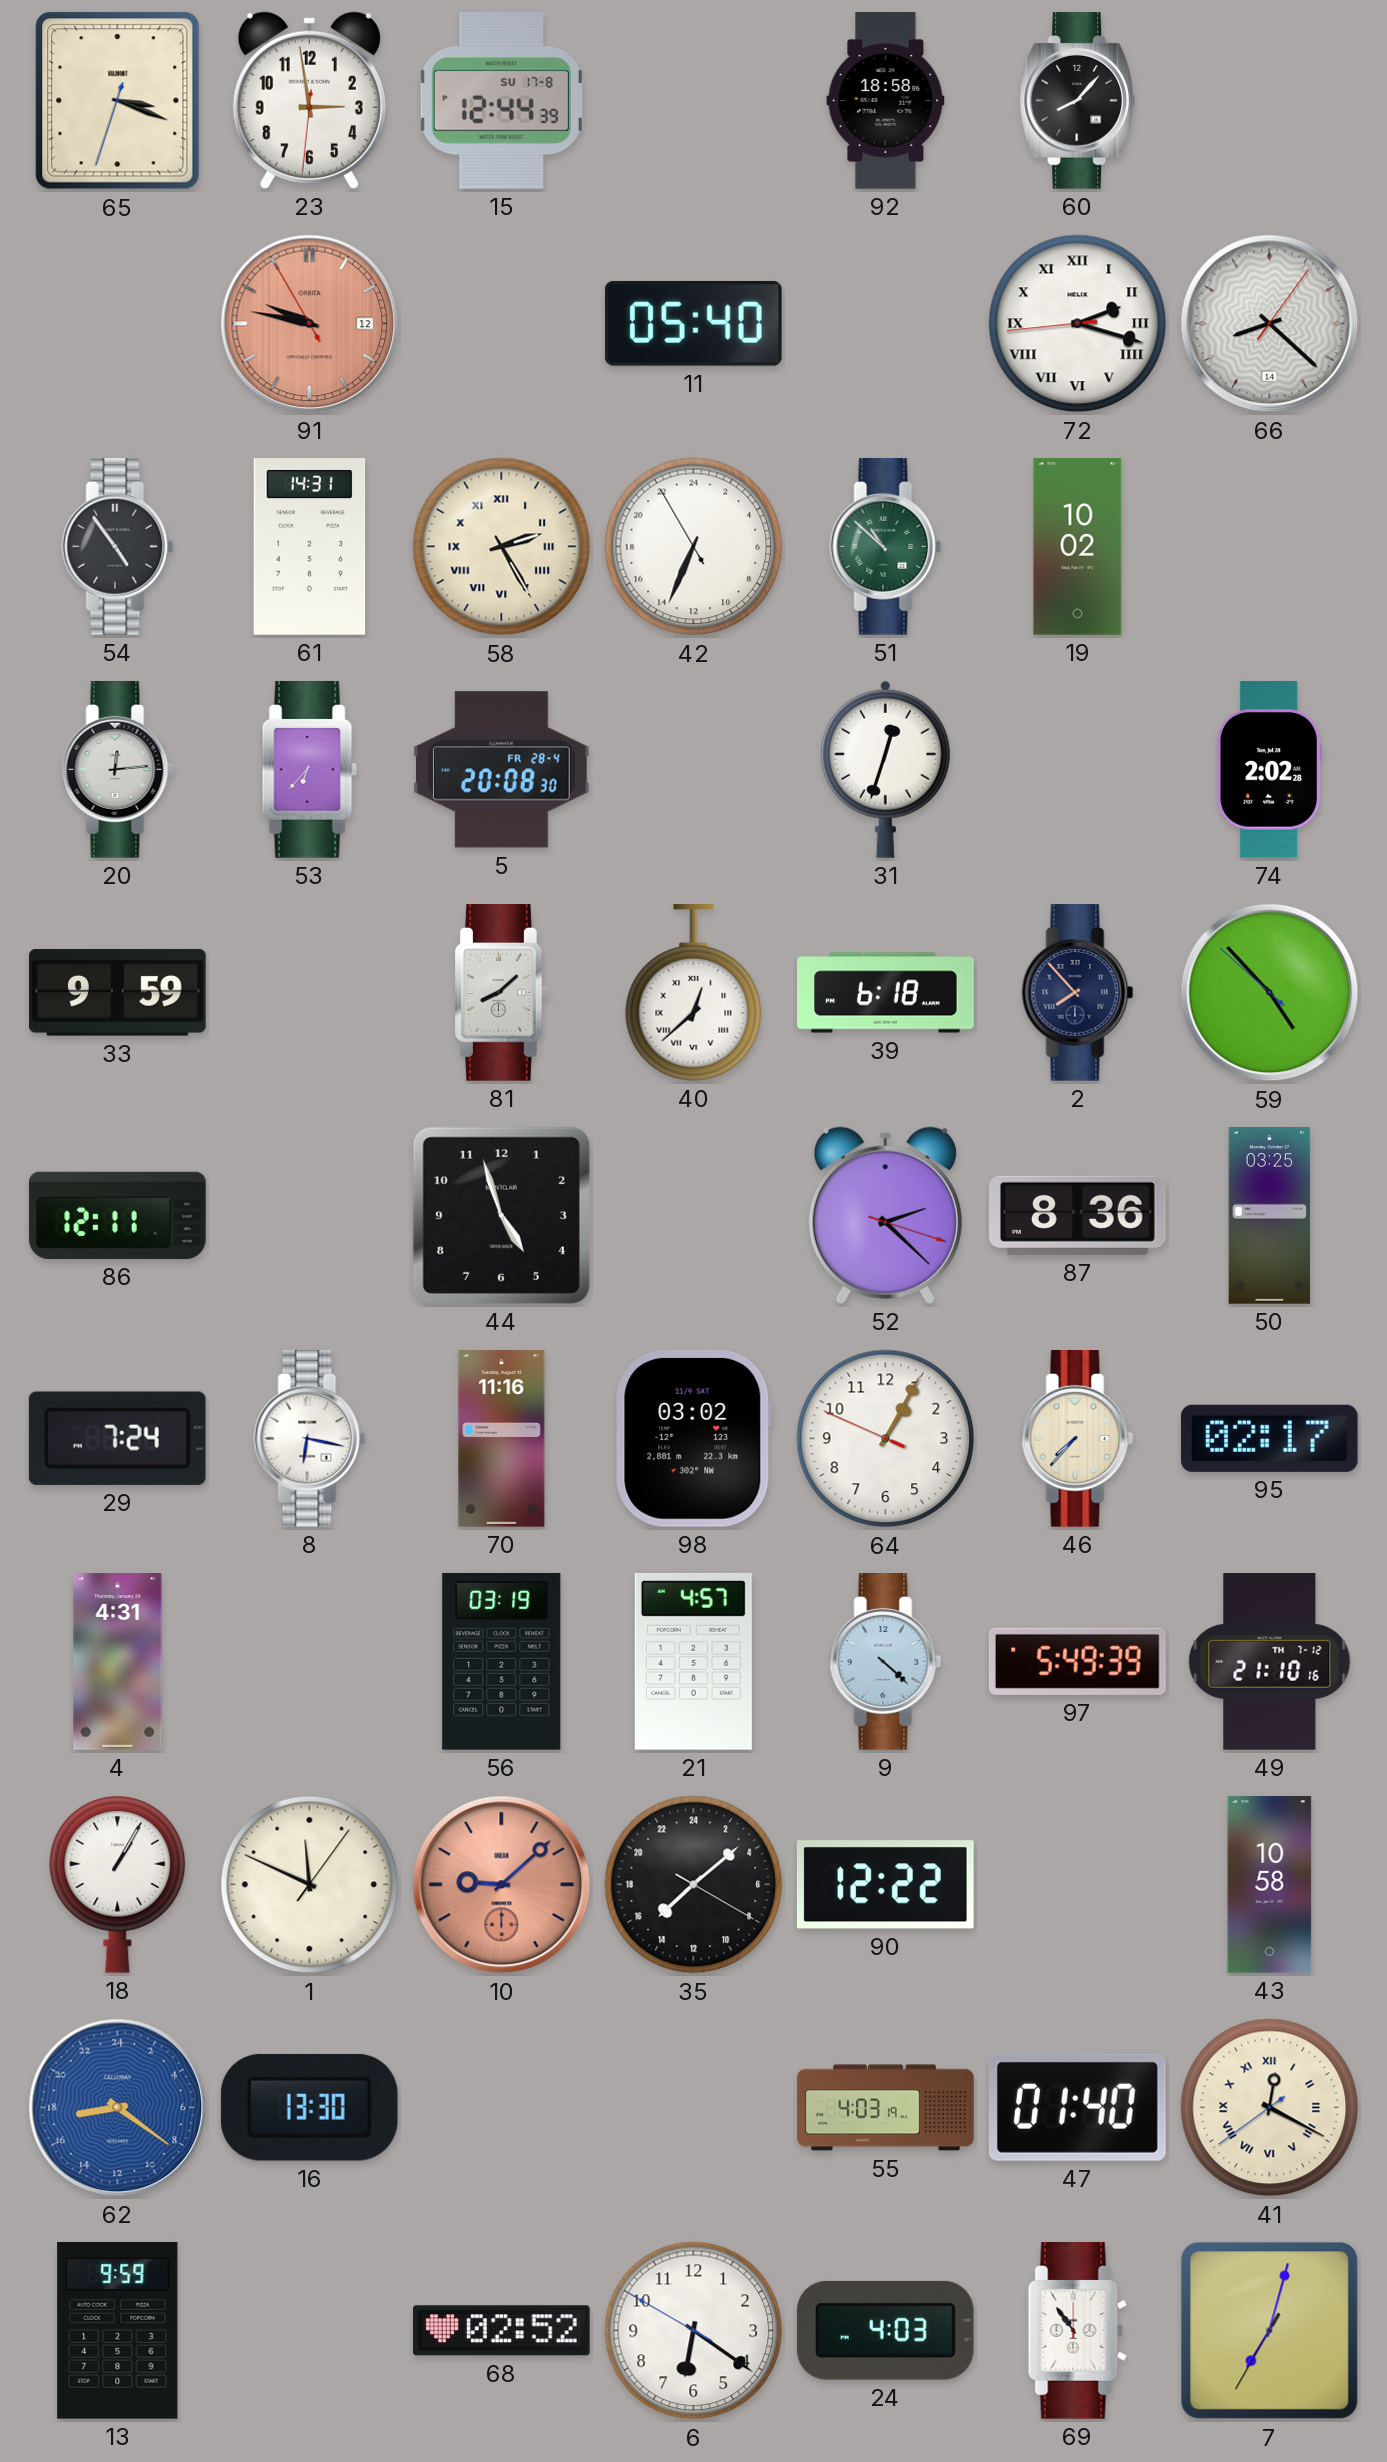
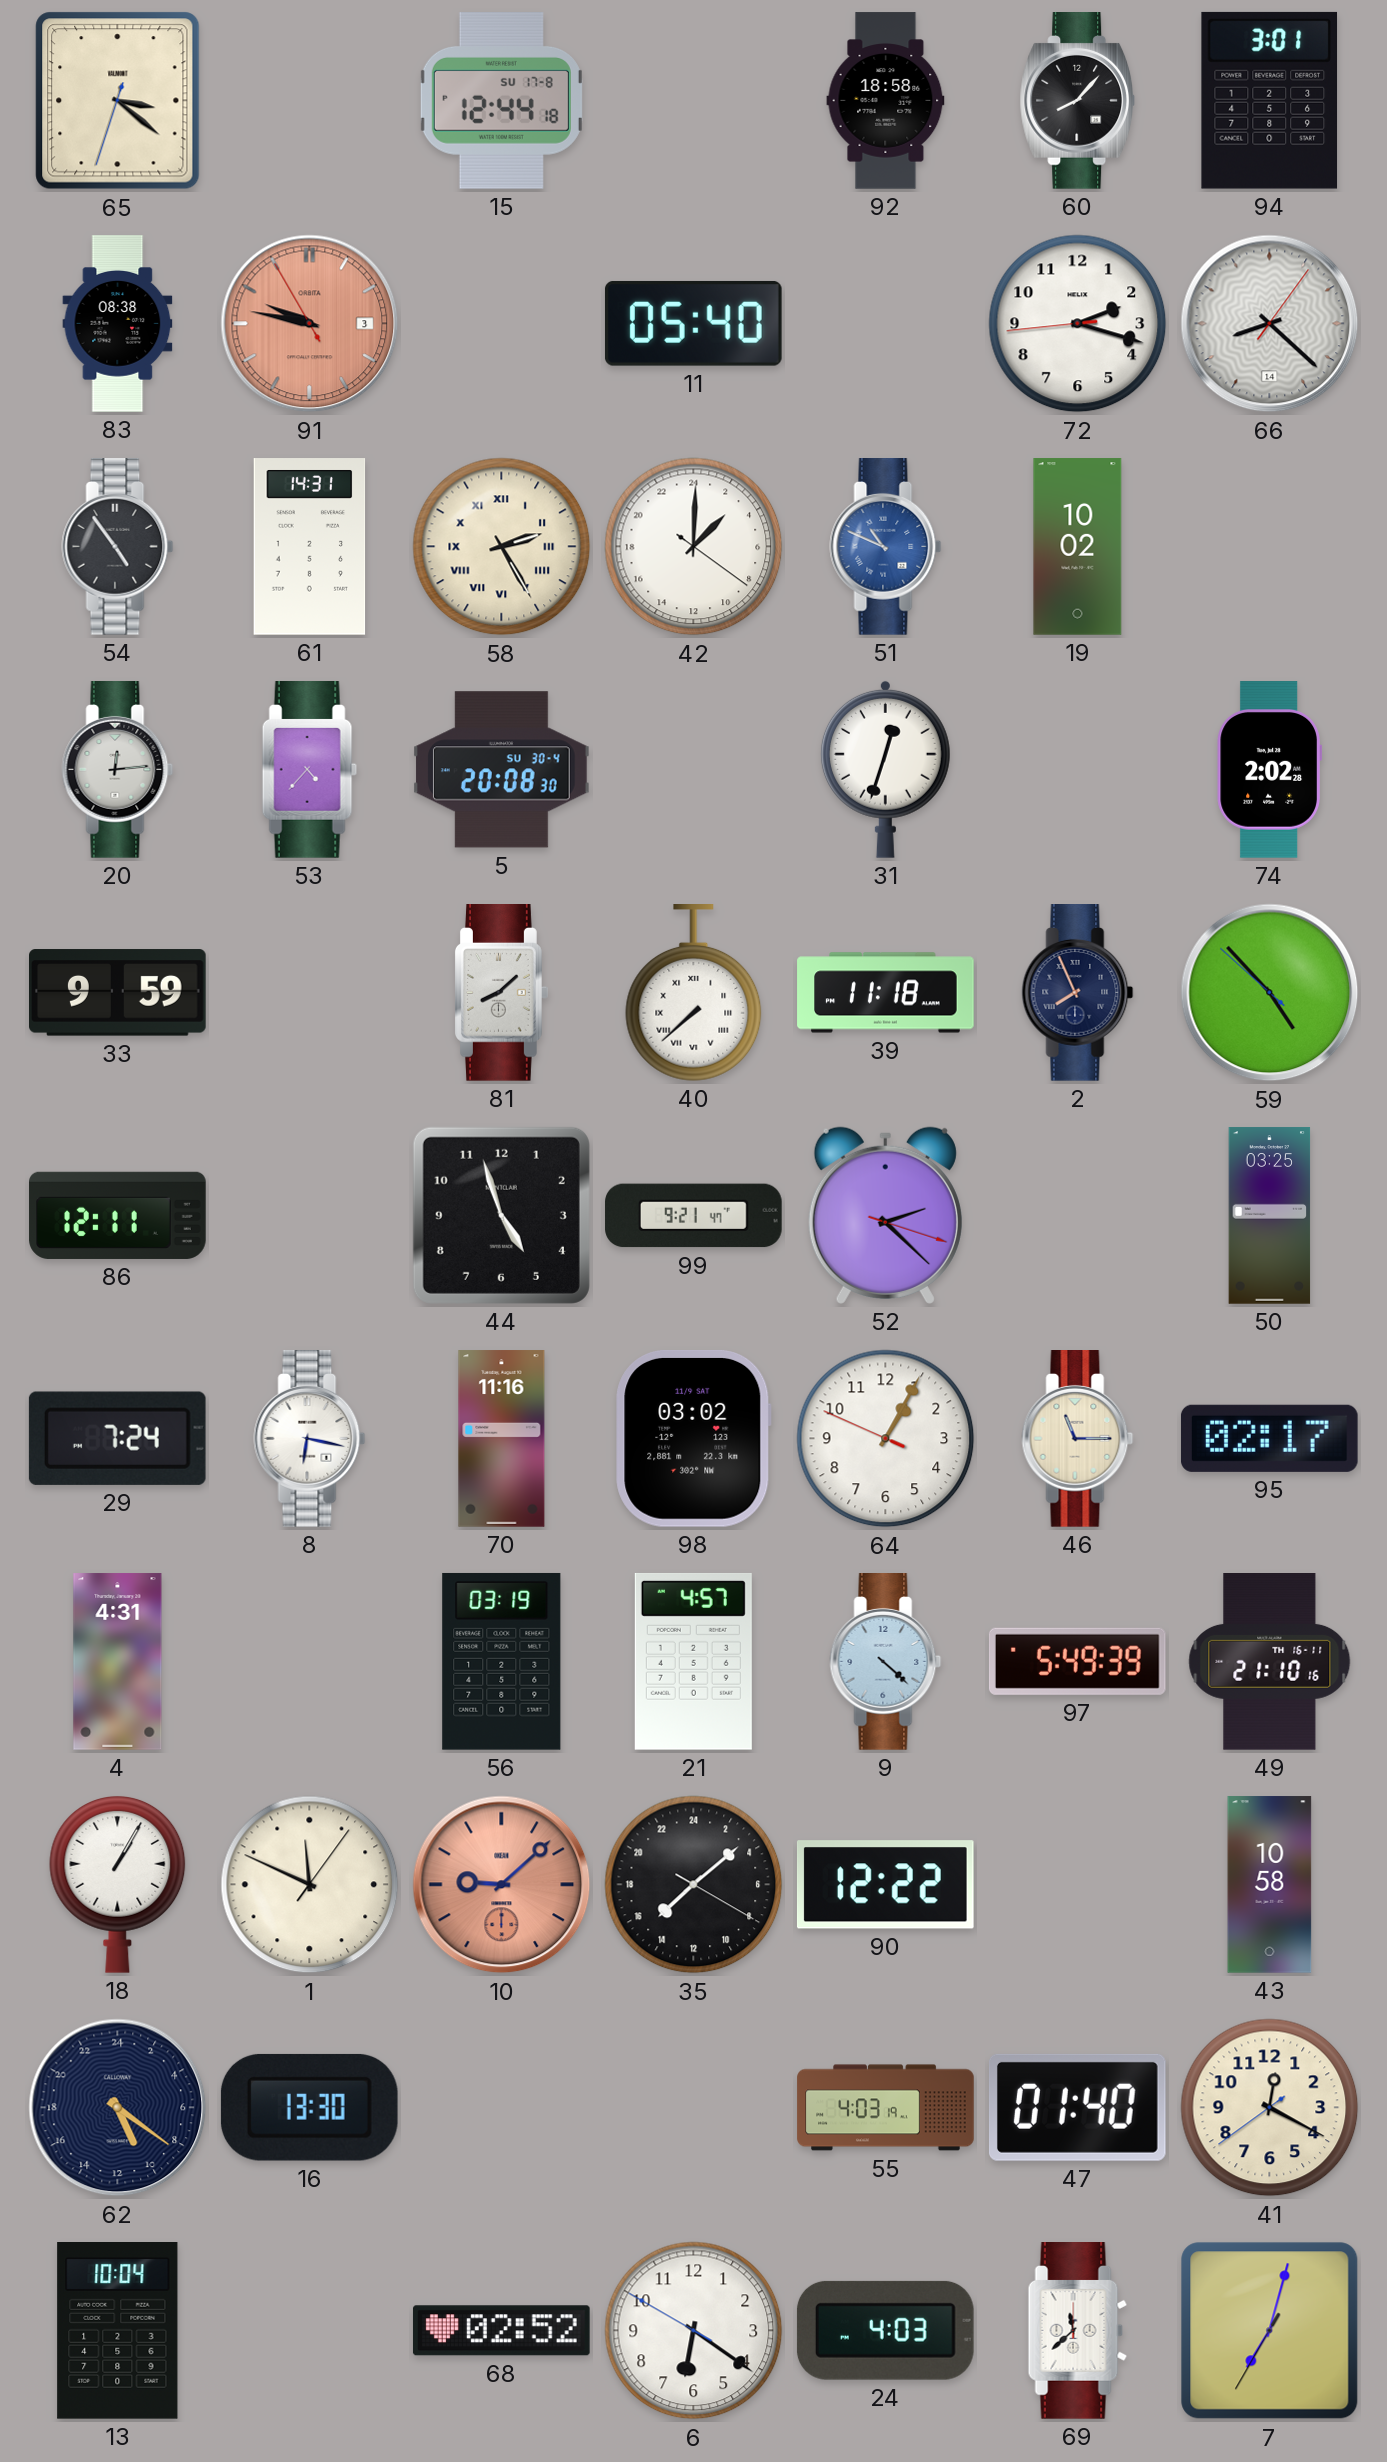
65: 3:18 -> 3:21 (118, 101)
23: 2:58 -> none (309, 100)
15: 12:44:39 -> 12:44:18 (501, 101)
94: none -> 3:01 (1270, 100)
83: none -> 08:38 (118, 324)
91 date: 12 -> 3 (310, 324)
72 numerals: Roman -> Arabic (1078, 324)
42: 13:33 -> 3:00 (694, 547)
51: 10:52 -> 10:49 (886, 547)
51 dial: green -> blue (886, 547)
53: 6:37 -> 4:37 (309, 770)
5 date: FR 28-4 -> SU 30-4 (502, 770)
40: 12:38 -> 7:38 (694, 993)
39: 6:18 -> 11:18 (886, 993)
2: 7:53 -> 7:56 (1078, 993)
99: none -> 9:21 (694, 1216)
87: 8:36 -> none (1078, 1215)
46: 7:37 -> 11:15 (1078, 1439)
49 date: TH 7-12 -> TH 16-11 (1270, 1662)
62: 17:21 -> 10:21 (118, 2108)
62 dial: blue -> navy (118, 2108)
41 numerals: Roman -> Arabic (1270, 2108)
13: 9:59 -> 10:04 (118, 2331)
69: 10:54 -> 11:38 (1078, 2331)
